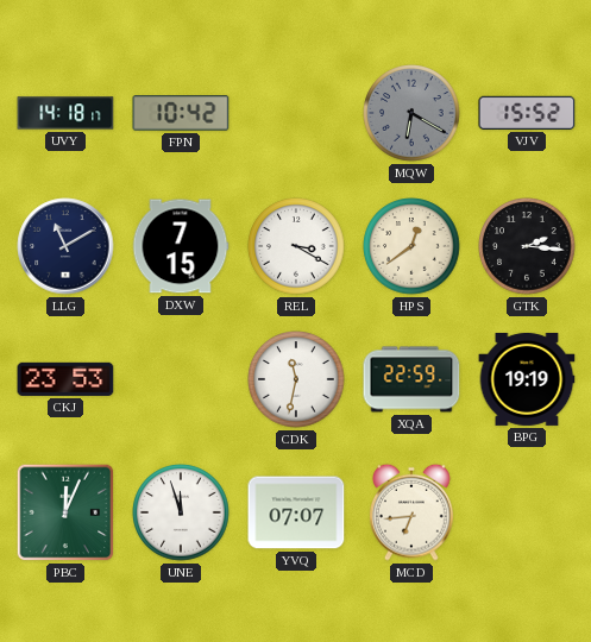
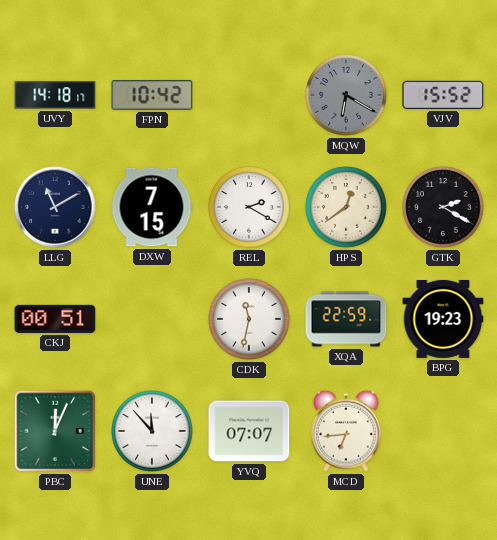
REL: 3:20 -> 2:20 (249, 207)
GTK: 2:16 -> 2:20 (443, 207)
CKJ: 23:53 -> 00:51 (55, 319)
BPG: 19:19 -> 19:23 (443, 319)
UNE: 11:57 -> 11:53 (152, 431)
